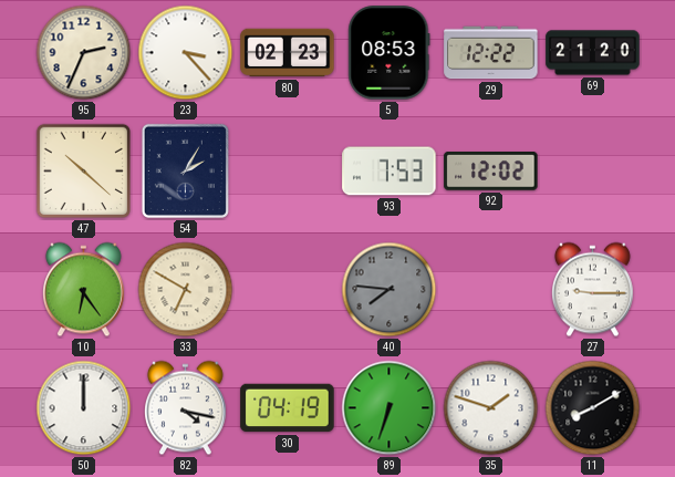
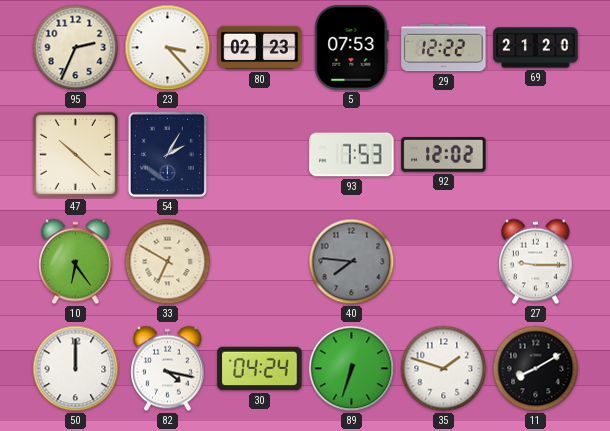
5: 08:53 -> 07:53 (352, 48)
30: 04:19 -> 04:24 (260, 369)
